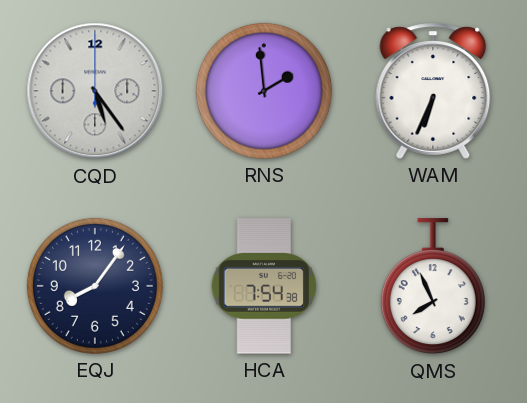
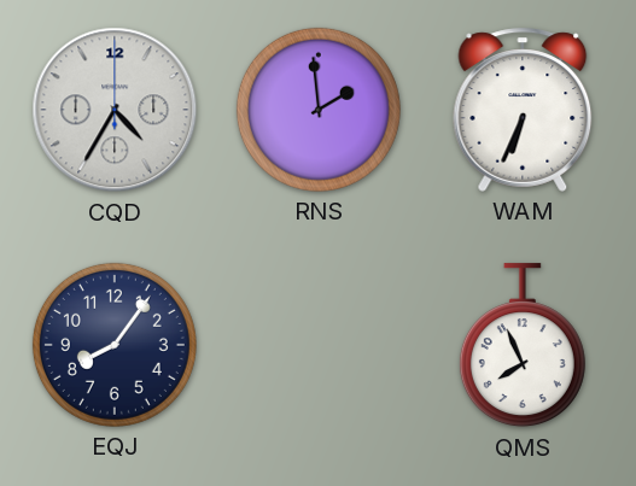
CQD: 5:24 -> 4:35 (115, 110)
HCA: 7:54 -> none (264, 286)
